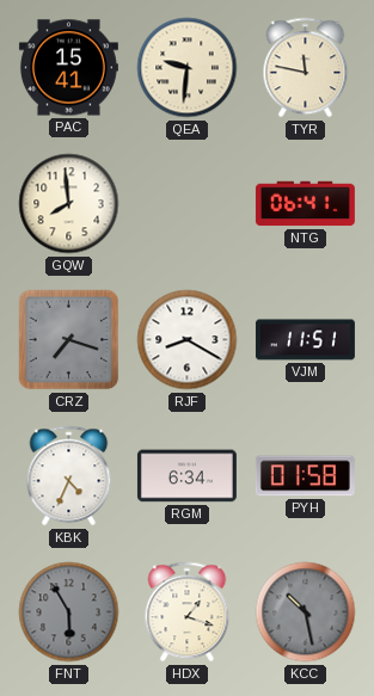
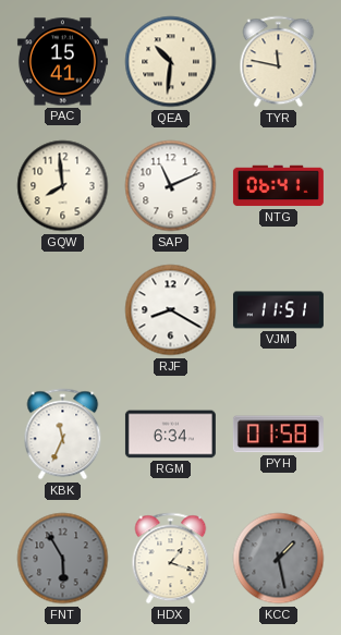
QEA: 9:31 -> 10:31 (171, 62)
SAP: none -> 11:11 (171, 186)
CRZ: 7:18 -> none (69, 340)
KBK: 4:34 -> 11:34 (63, 435)
KCC: 10:28 -> 1:28 (279, 559)
